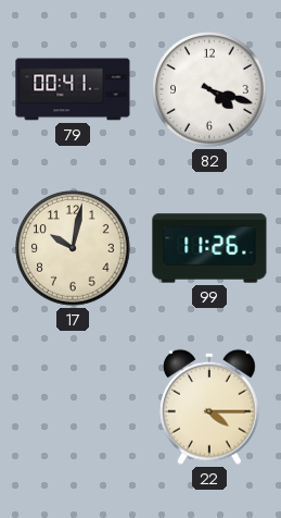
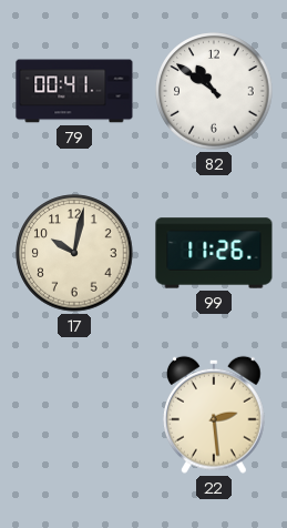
82: 4:18 -> 10:51 (214, 91)
22: 4:15 -> 2:29 (214, 415)
